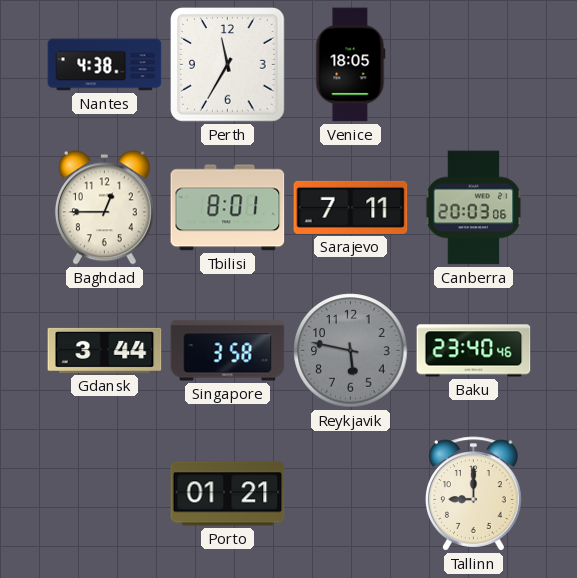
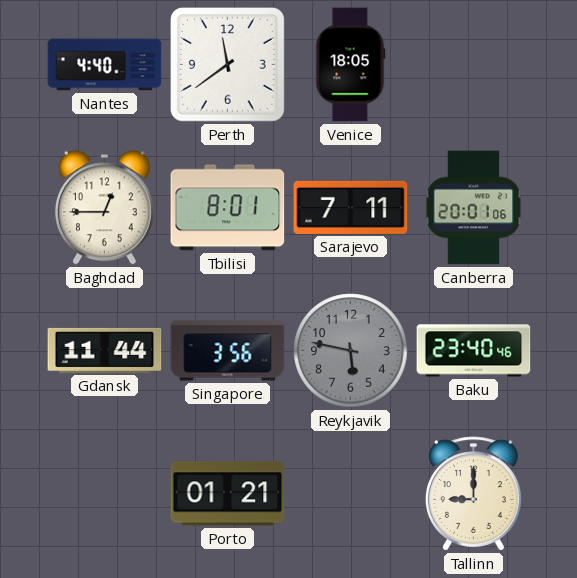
Nantes: 4:38 -> 4:40 (105, 65)
Perth: 11:35 -> 11:39 (228, 65)
Canberra: 20:03 -> 20:01 (474, 208)
Gdansk: 3:44 -> 11:44 (105, 350)
Singapore: 3:58 -> 3:56 (228, 351)
